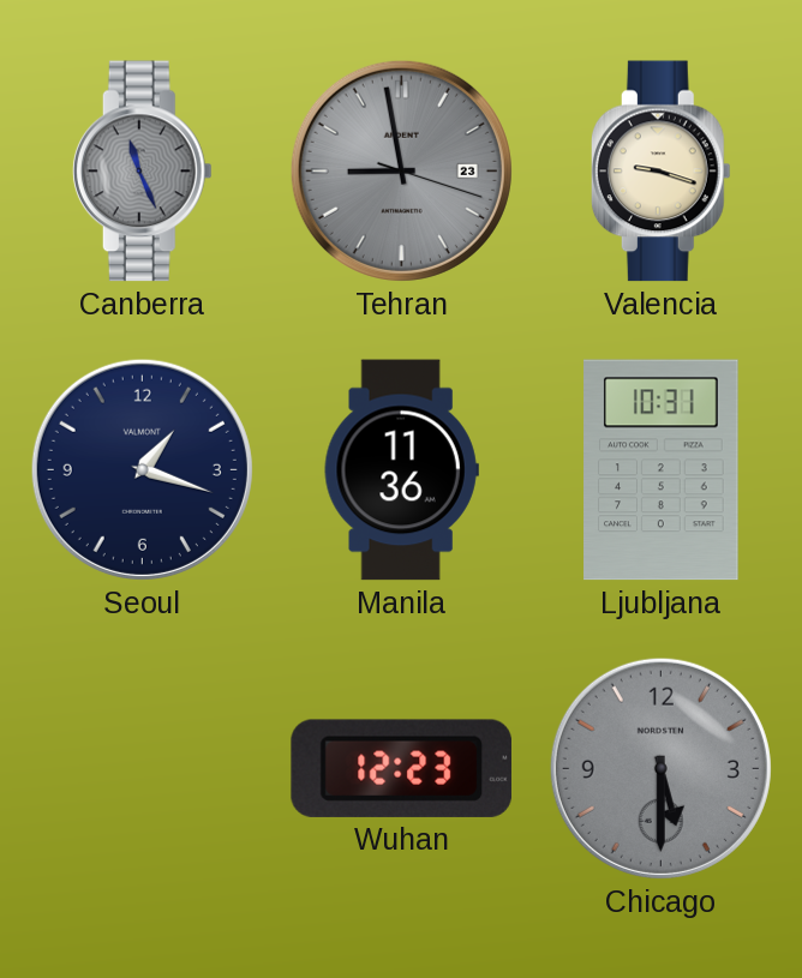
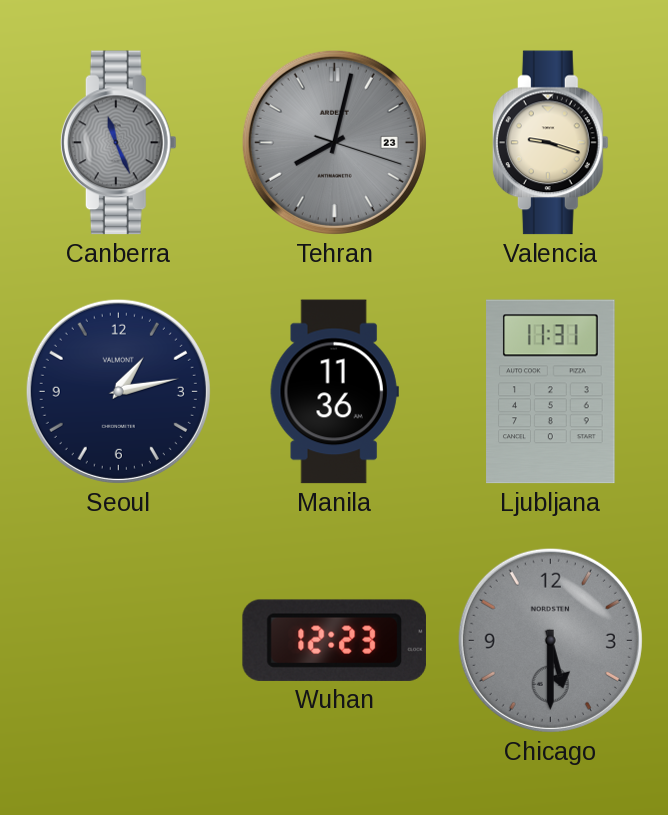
Tehran: 8:58 -> 8:02 (334, 142)
Seoul: 1:18 -> 1:13 (118, 391)
Ljubljana: 10:31 -> 11:31 (551, 392)
